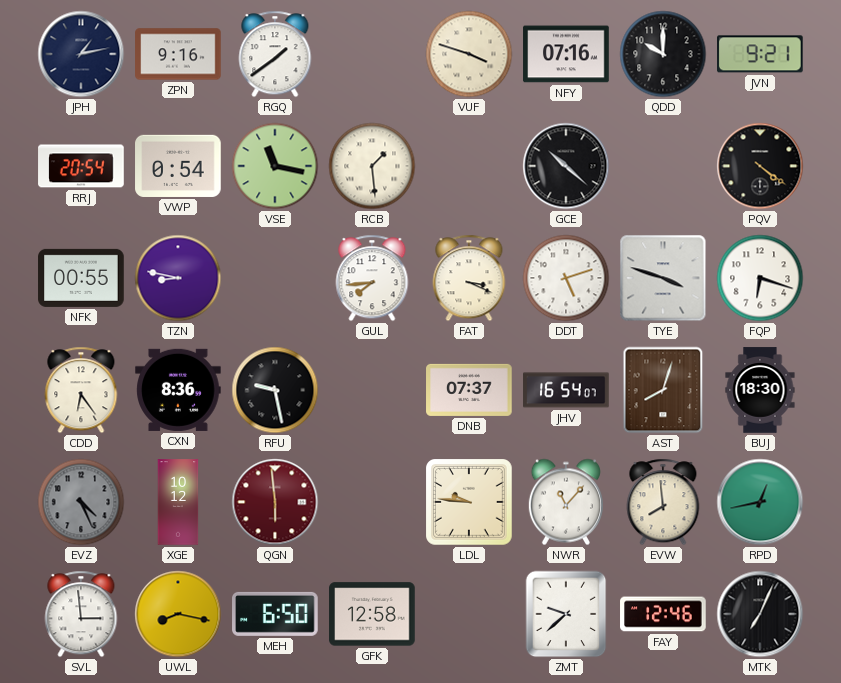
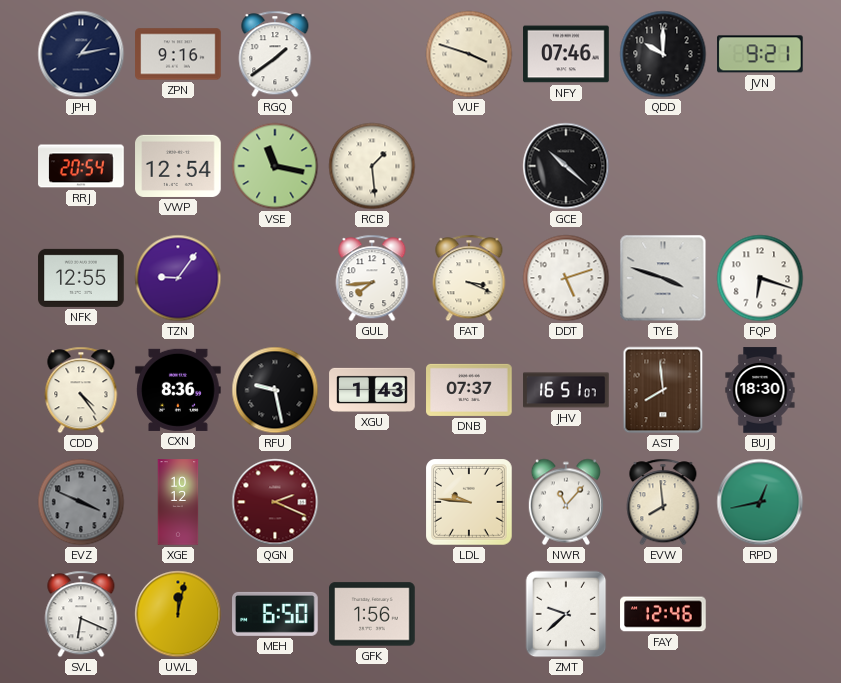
NFY: 07:16 -> 07:46 (566, 54)
VWP: 0:54 -> 12:54 (178, 166)
PQV: 4:21 -> none (760, 166)
NFK: 00:55 -> 12:55 (81, 278)
TZN: 8:47 -> 9:06 (178, 278)
CDD: 6:24 -> 4:24 (81, 390)
XGU: none -> 1:43 (372, 390)
JHV: 16:54 -> 16:51 (566, 390)
AST: 8:03 -> 7:59 (663, 390)
EVZ: 4:26 -> 3:49 (81, 502)
QGN: 5:59 -> 2:19 (275, 502)
SVL: 2:59 -> 6:19 (81, 614)
UWL: 8:17 -> 12:02 (178, 614)
GFK: 12:58 -> 1:56 (372, 614)
MTK: 7:04 -> none (760, 614)
